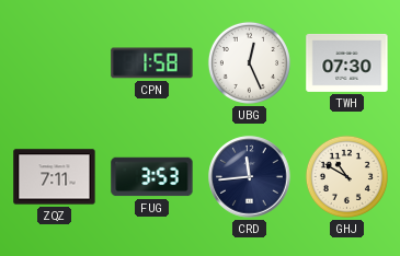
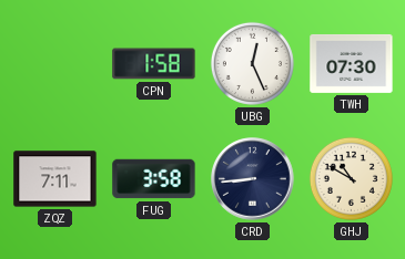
FUG: 3:53 -> 3:58 (154, 179)
CRD: 11:44 -> 8:44 (253, 179)
